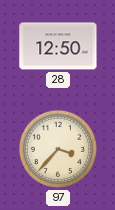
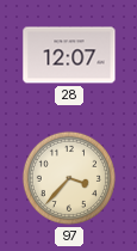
28: 12:50 -> 12:07 (69, 55)
